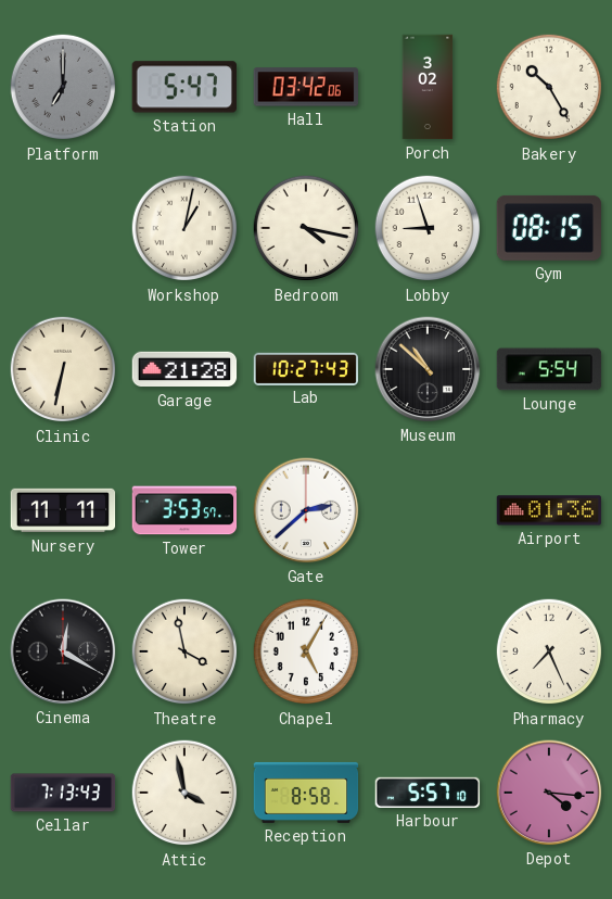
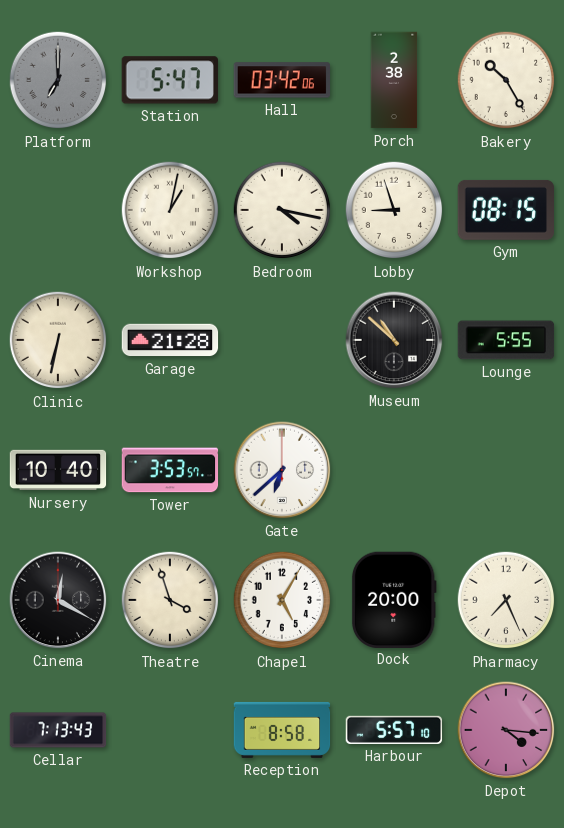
Porch: 3:02 -> 2:38 (394, 80)
Lab: 10:27 -> none (306, 368)
Lounge: 5:54 -> 5:55 (506, 340)
Nursery: 11:11 -> 10:40 (58, 470)
Gate: 2:38 -> 6:38 (282, 470)
Airport: 01:36 -> none (549, 510)
Theatre: 3:58 -> 3:57 (170, 600)
Dock: none -> 20:00 (394, 599)
Attic: 3:58 -> none (184, 793)
